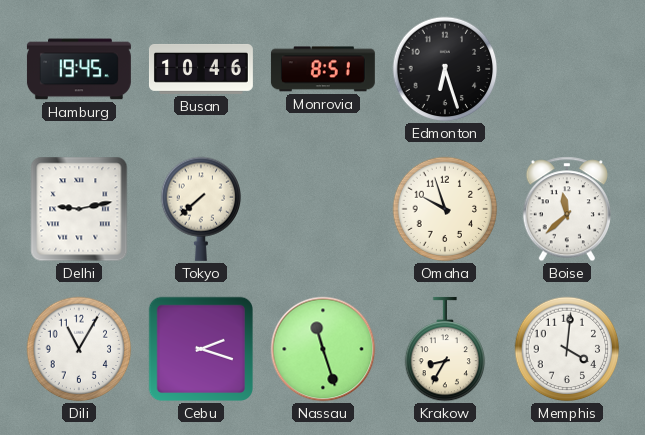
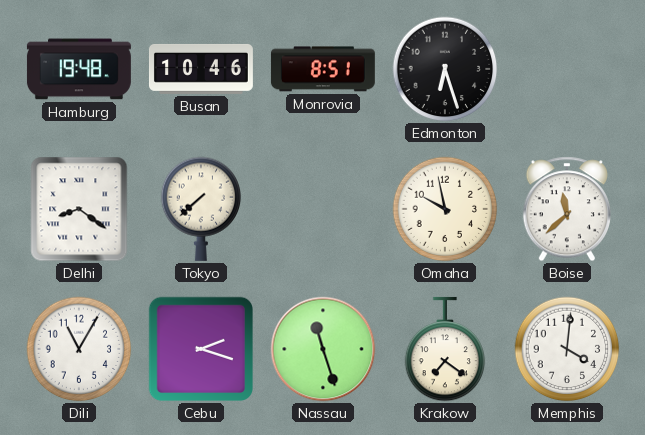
Hamburg: 19:45 -> 19:48 (79, 69)
Delhi: 9:13 -> 8:21 (79, 209)
Omaha: 9:57 -> 9:58 (445, 209)
Krakow: 8:35 -> 7:21 (445, 349)
